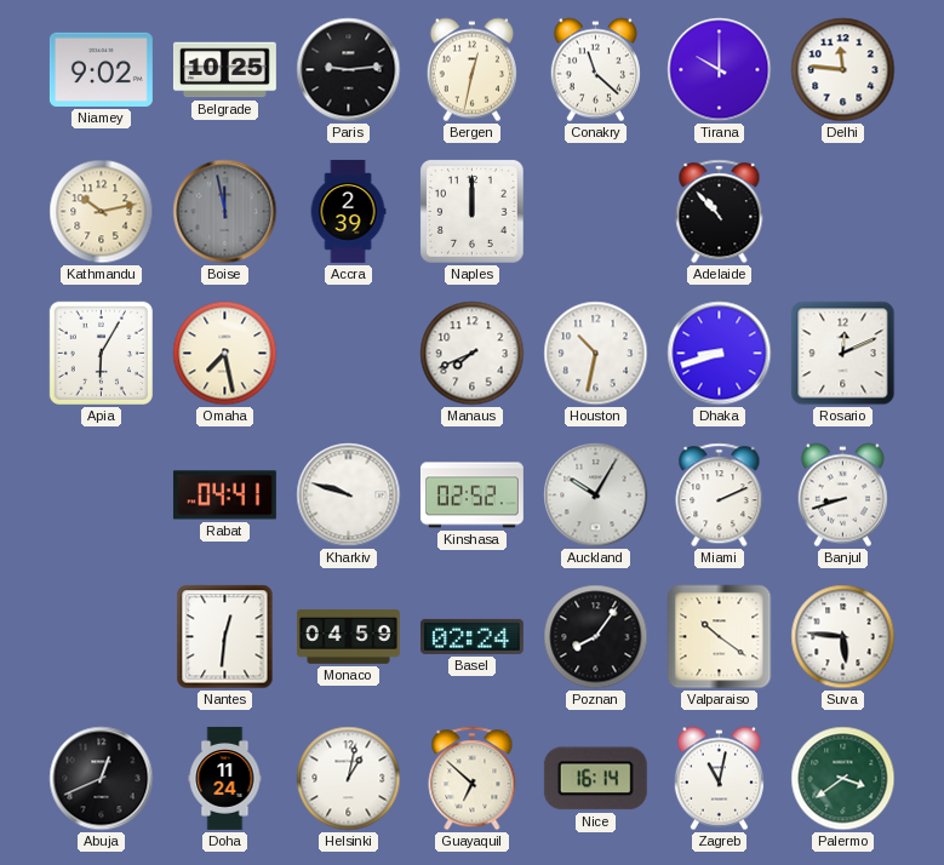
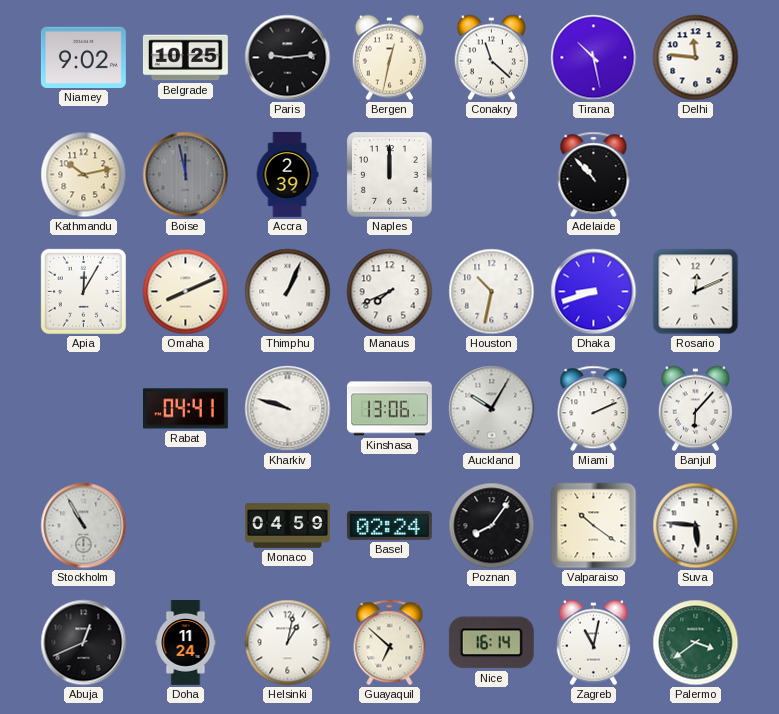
Tirana: 10:00 -> 10:28 (594, 58)
Apia: 6:05 -> 12:05 (83, 291)
Omaha: 7:28 -> 8:11 (186, 292)
Thimphu: none -> 1:04 (288, 292)
Kinshasa: 02:52 -> 13:06 (389, 409)
Banjul: 8:42 -> 6:07 (695, 409)
Stockholm: none -> 10:55 (84, 526)
Nantes: 12:31 -> none (225, 637)
